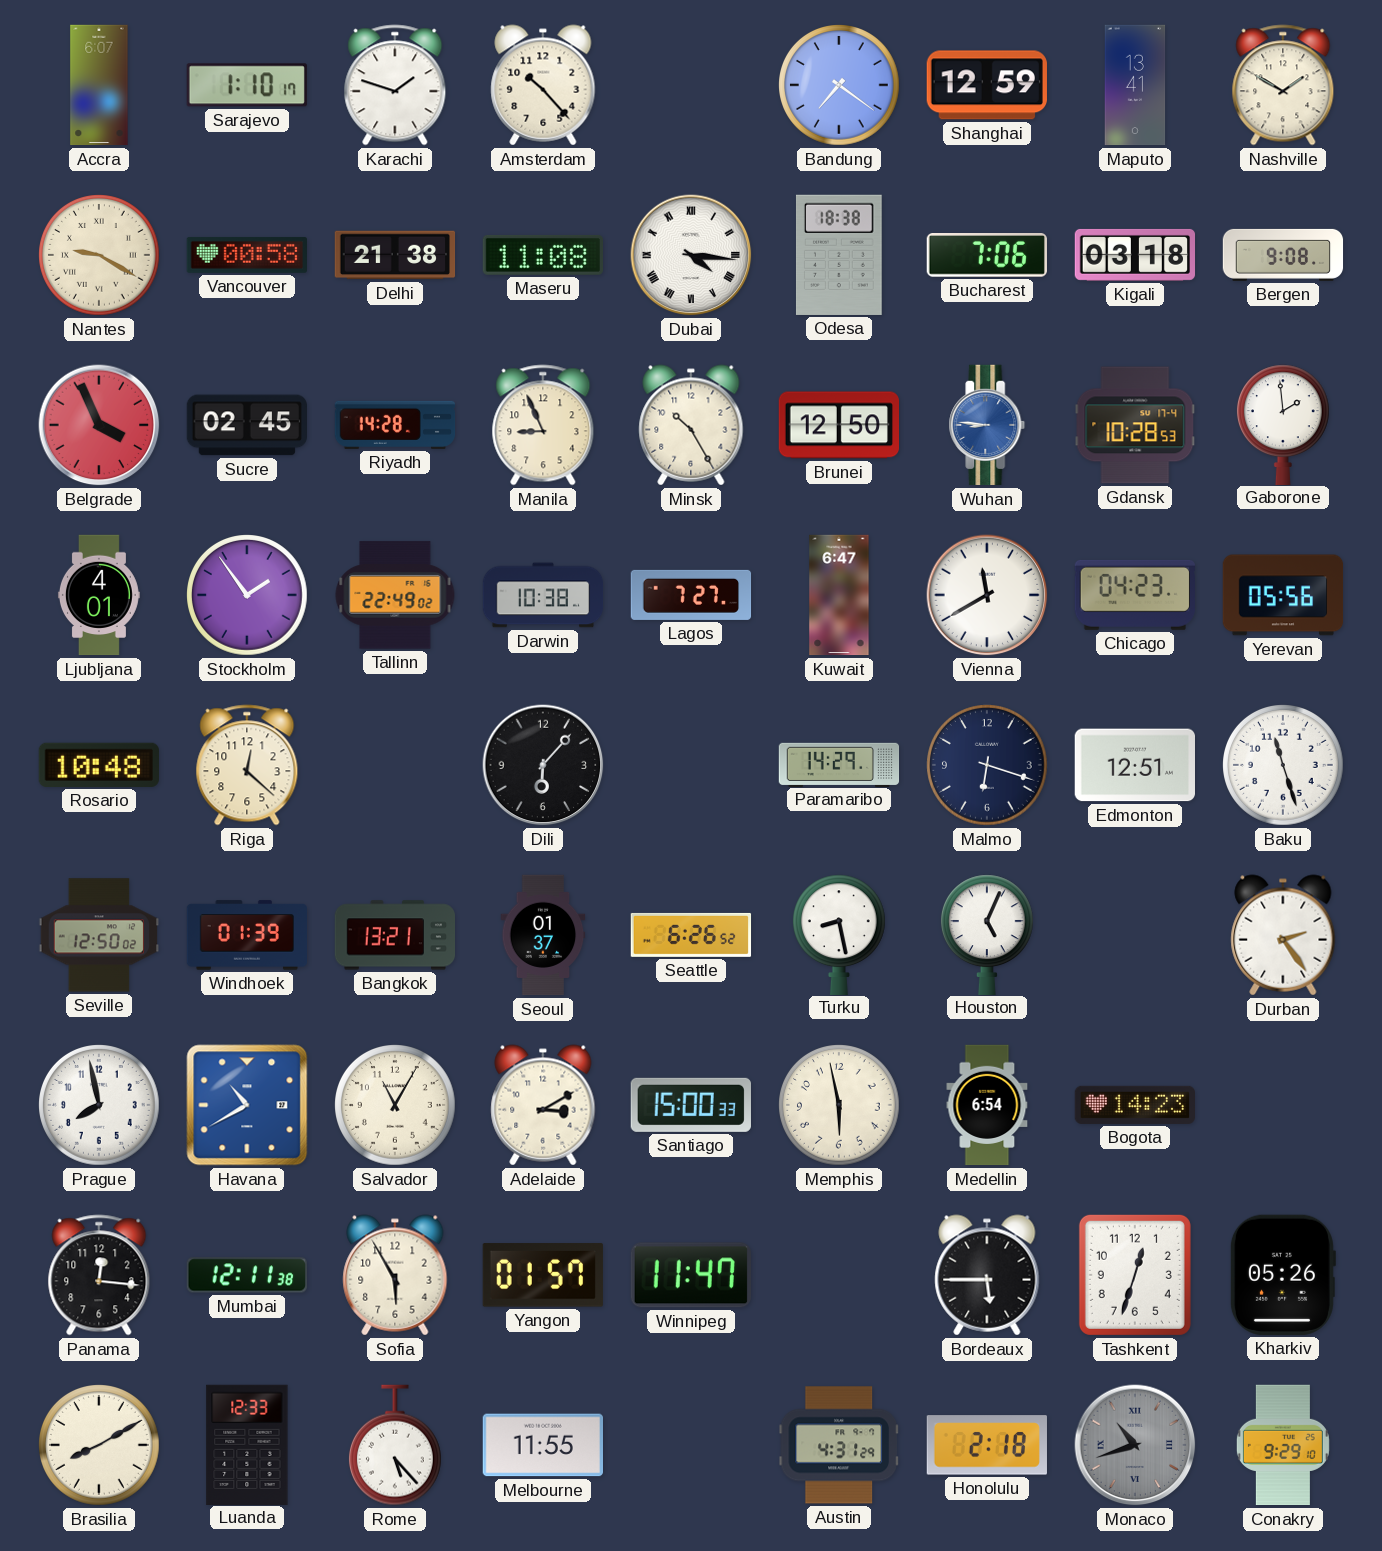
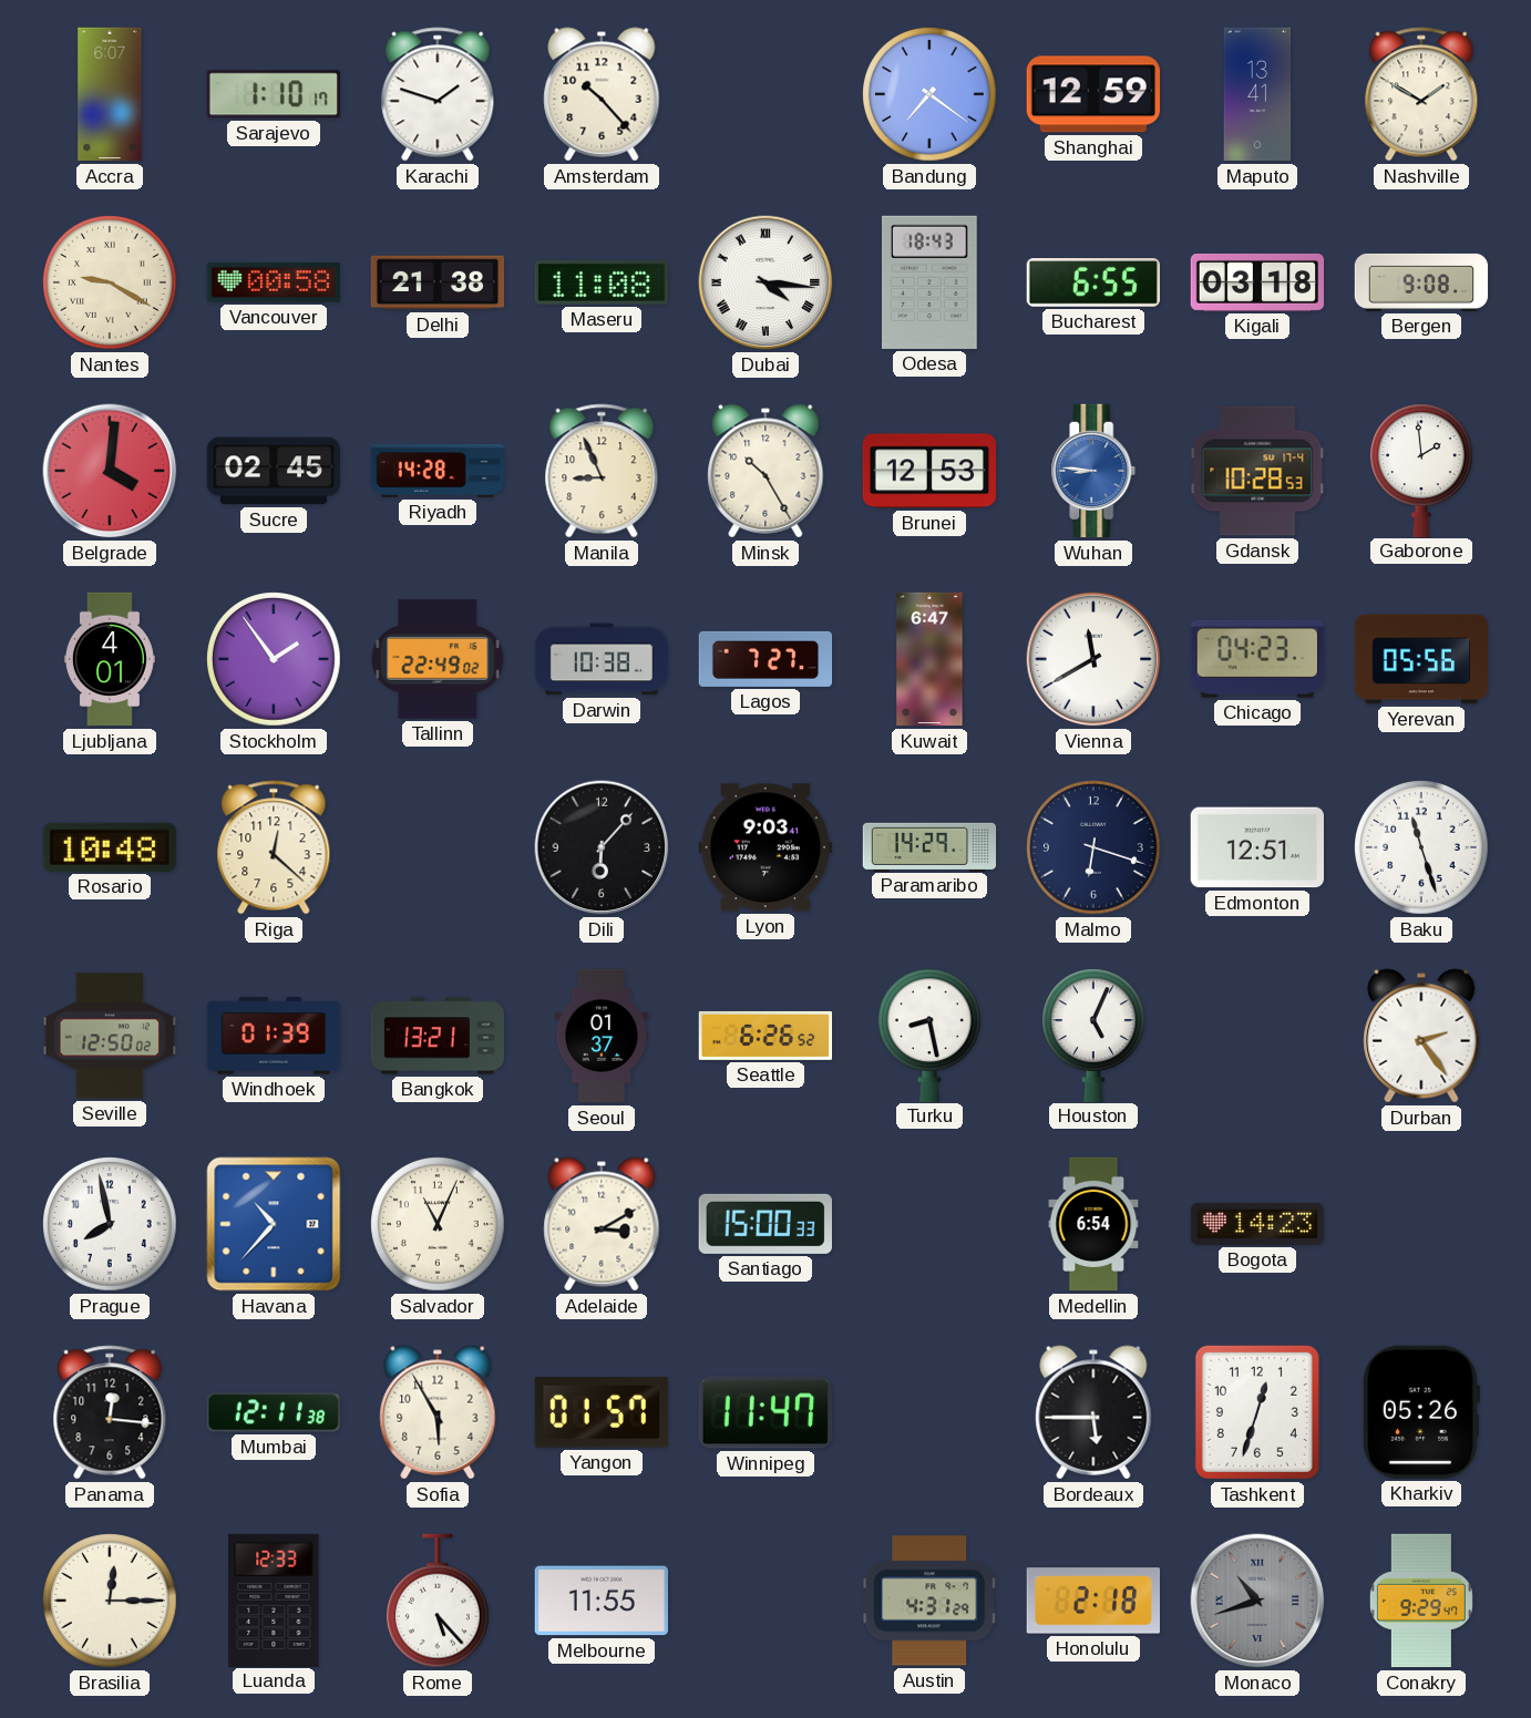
Odesa: 18:38 -> 18:43 (929, 282)
Bucharest: 7:06 -> 6:55 (1093, 284)
Belgrade: 3:56 -> 4:01 (110, 471)
Brunei: 12:50 -> 12:53 (928, 471)
Lyon: none -> 9:03 (765, 847)
Havana: 10:40 -> 10:37 (274, 1224)
Salvador: 11:05 -> 11:04 (439, 1225)
Memphis: 5:58 -> none (840, 1106)
Brasilia: 8:10 -> 12:15 (111, 1602)
Conakry: 9:29:10 -> 9:29:47 (1421, 1601)
